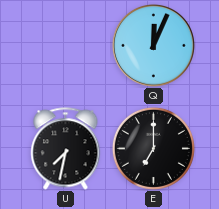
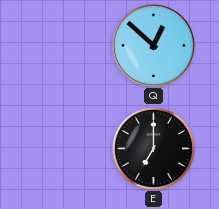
Q: 12:04 -> 12:52 (153, 45)
U: 7:32 -> none (66, 149)
